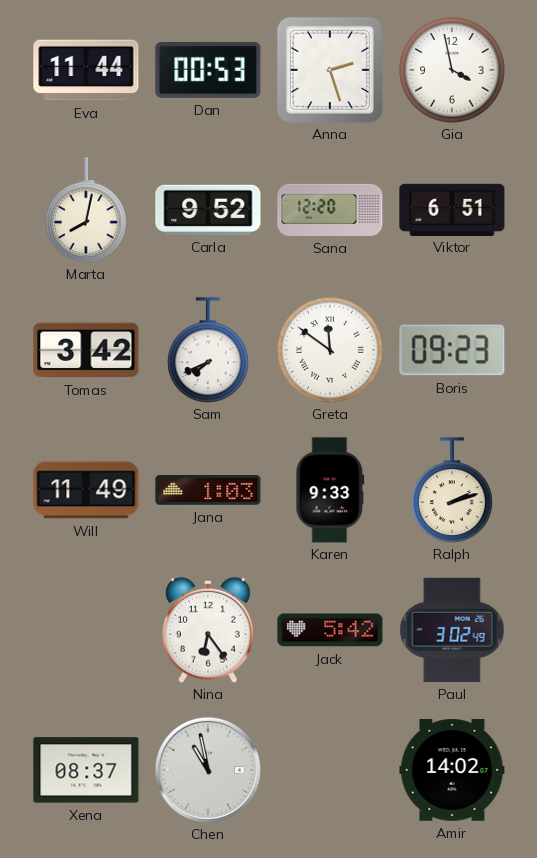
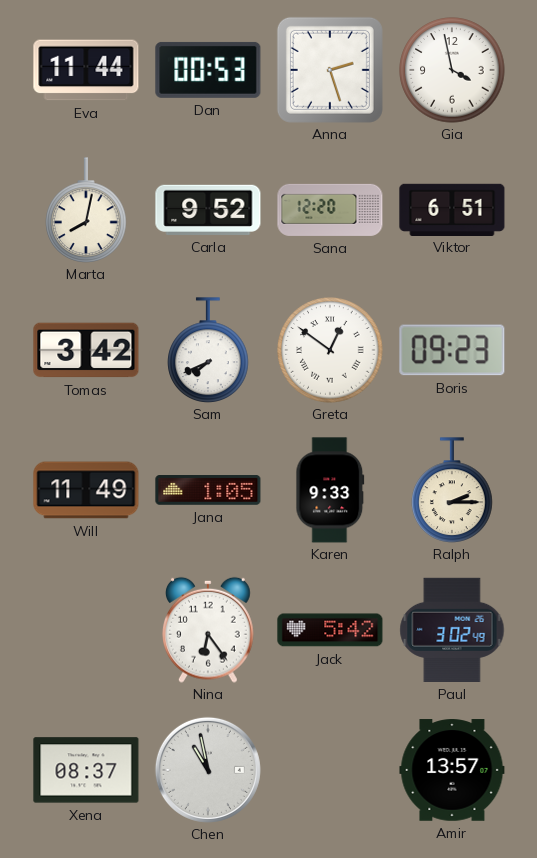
Greta: 11:51 -> 12:51 (330, 350)
Jana: 1:03 -> 1:05 (208, 491)
Ralph: 2:12 -> 2:15 (452, 490)
Amir: 14:02 -> 13:57 (452, 770)
